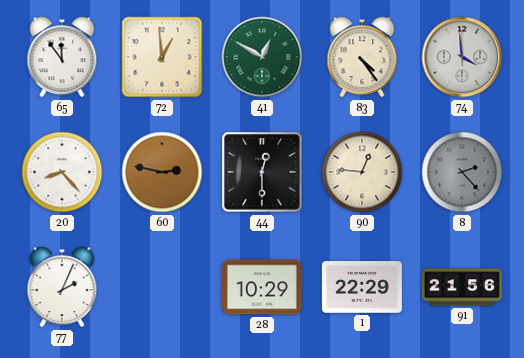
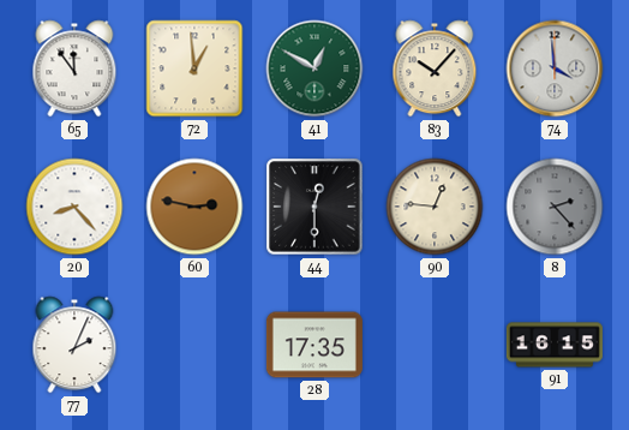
83: 4:24 -> 10:07 (435, 68)
28: 10:29 -> 17:35 (314, 345)
1: 22:29 -> none (362, 288)
91: 21:56 -> 16:15 (555, 345)
